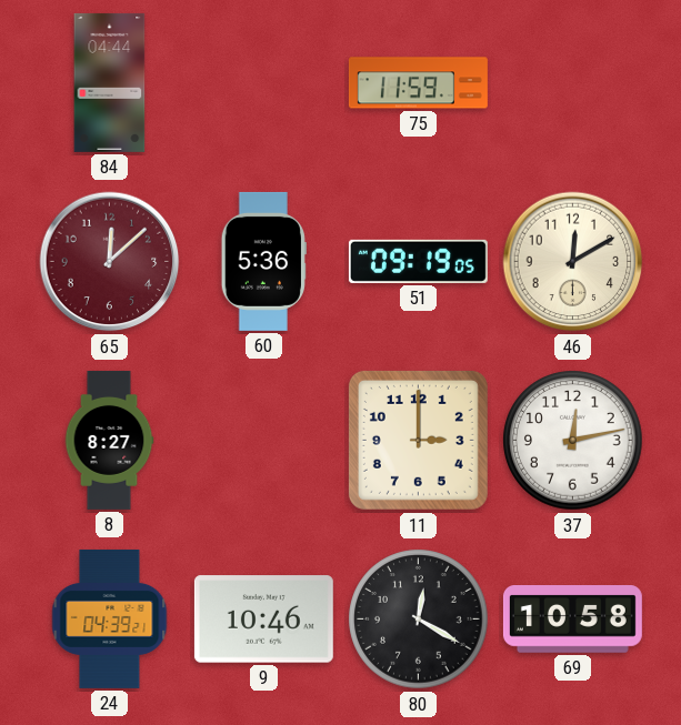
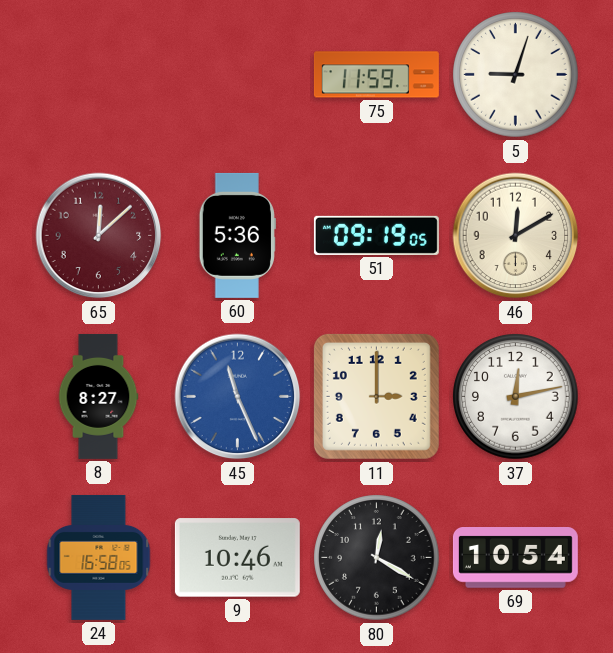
84: 04:44 -> none (110, 82)
5: none -> 9:03 (516, 75)
45: none -> 11:26 (238, 397)
24: 04:39 -> 16:58 (99, 557)
69: 10:58 -> 10:54 (515, 558)
